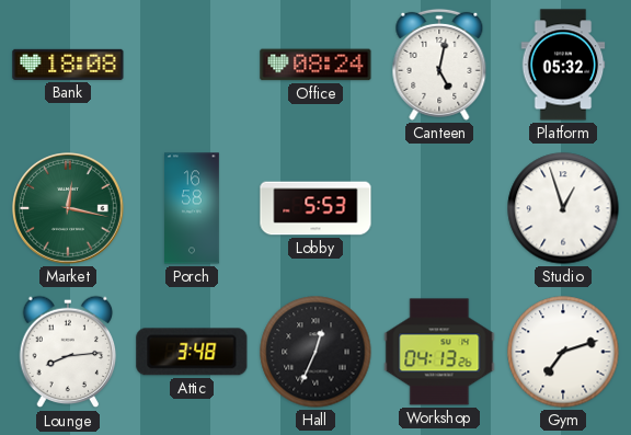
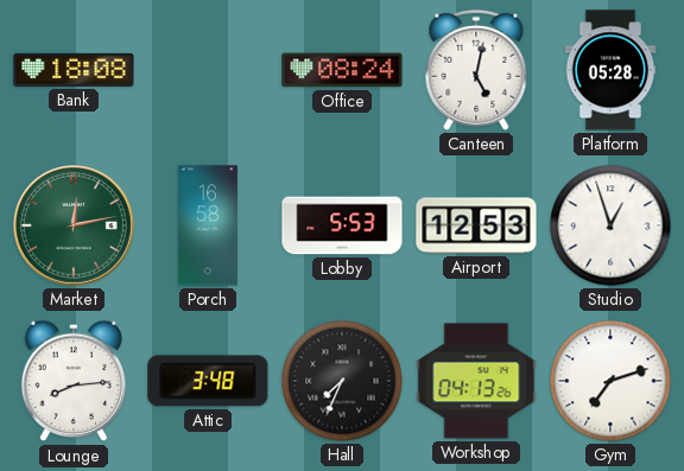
Platform: 05:32 -> 05:28 (610, 70)
Market: 12:17 -> 12:13 (75, 227)
Airport: none -> 12:53 (476, 225)
Hall: 12:34 -> 7:34 (342, 381)
